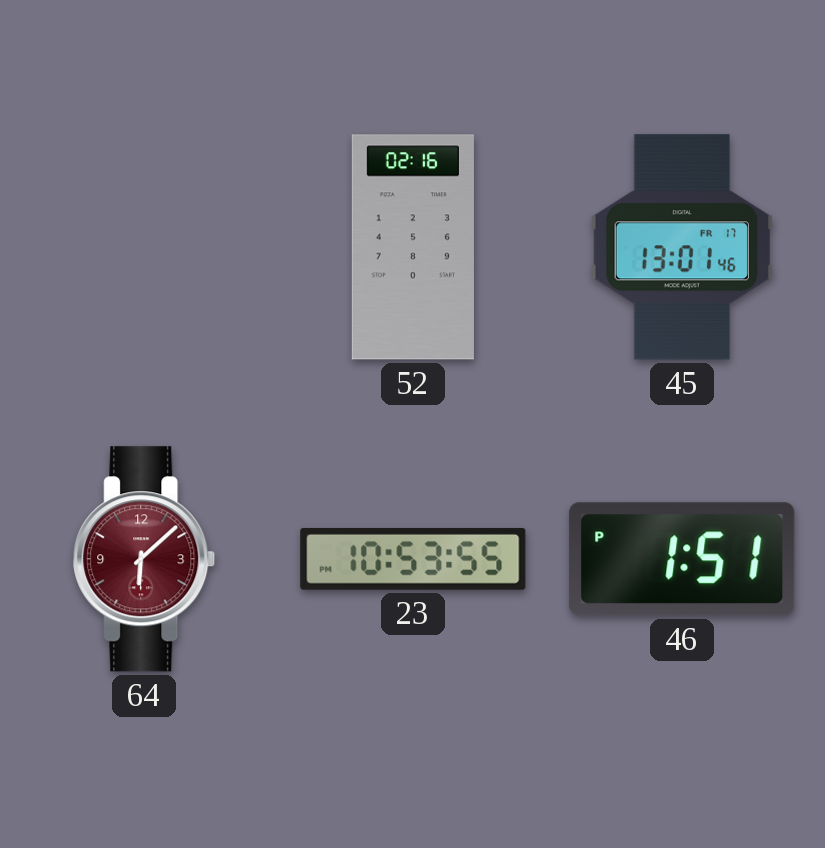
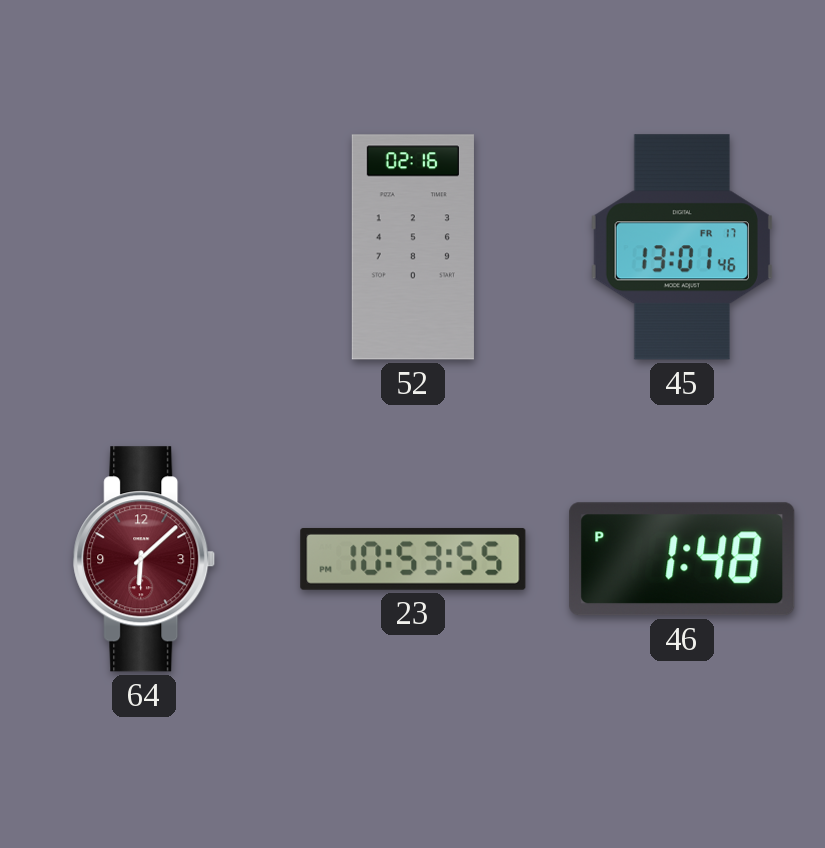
46: 1:51 -> 1:48 (682, 559)
